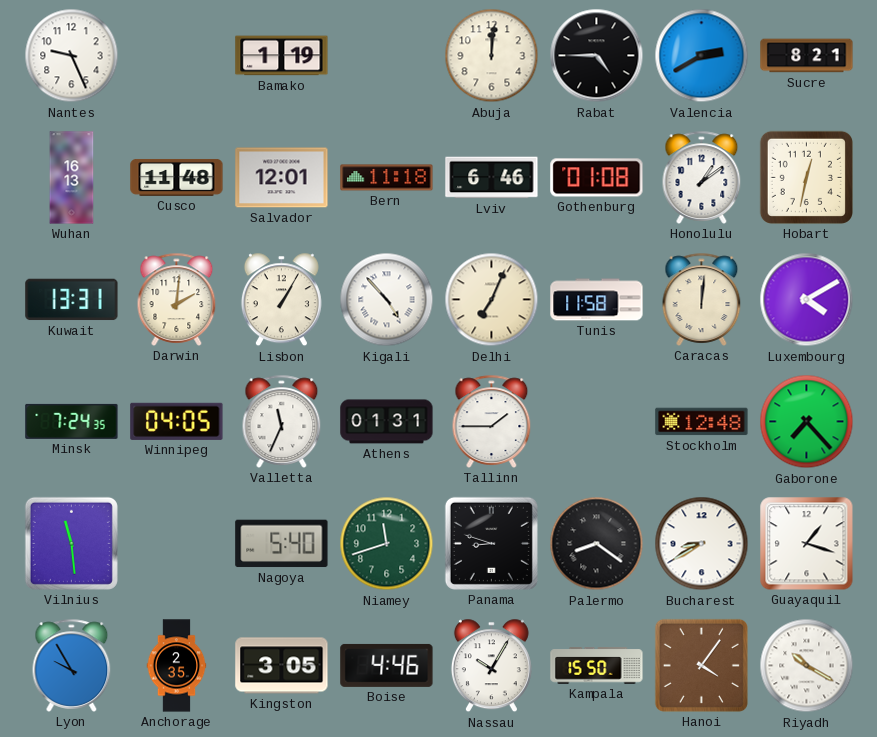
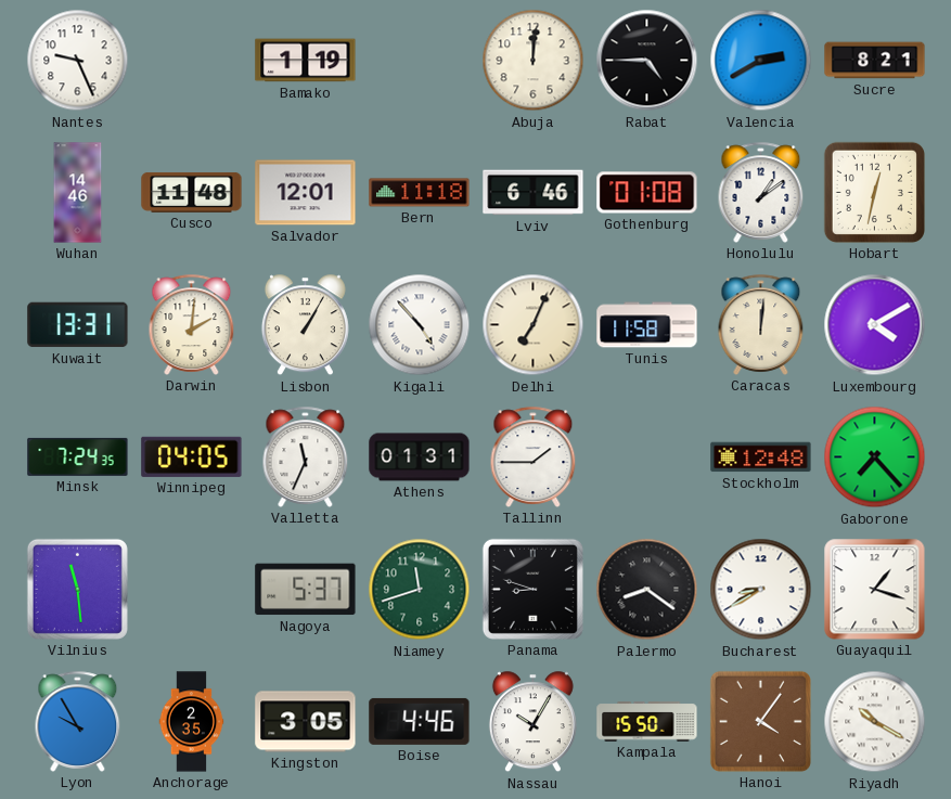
Wuhan: 16:13 -> 14:46 (78, 193)
Nagoya: 5:40 -> 5:37 (306, 590)
